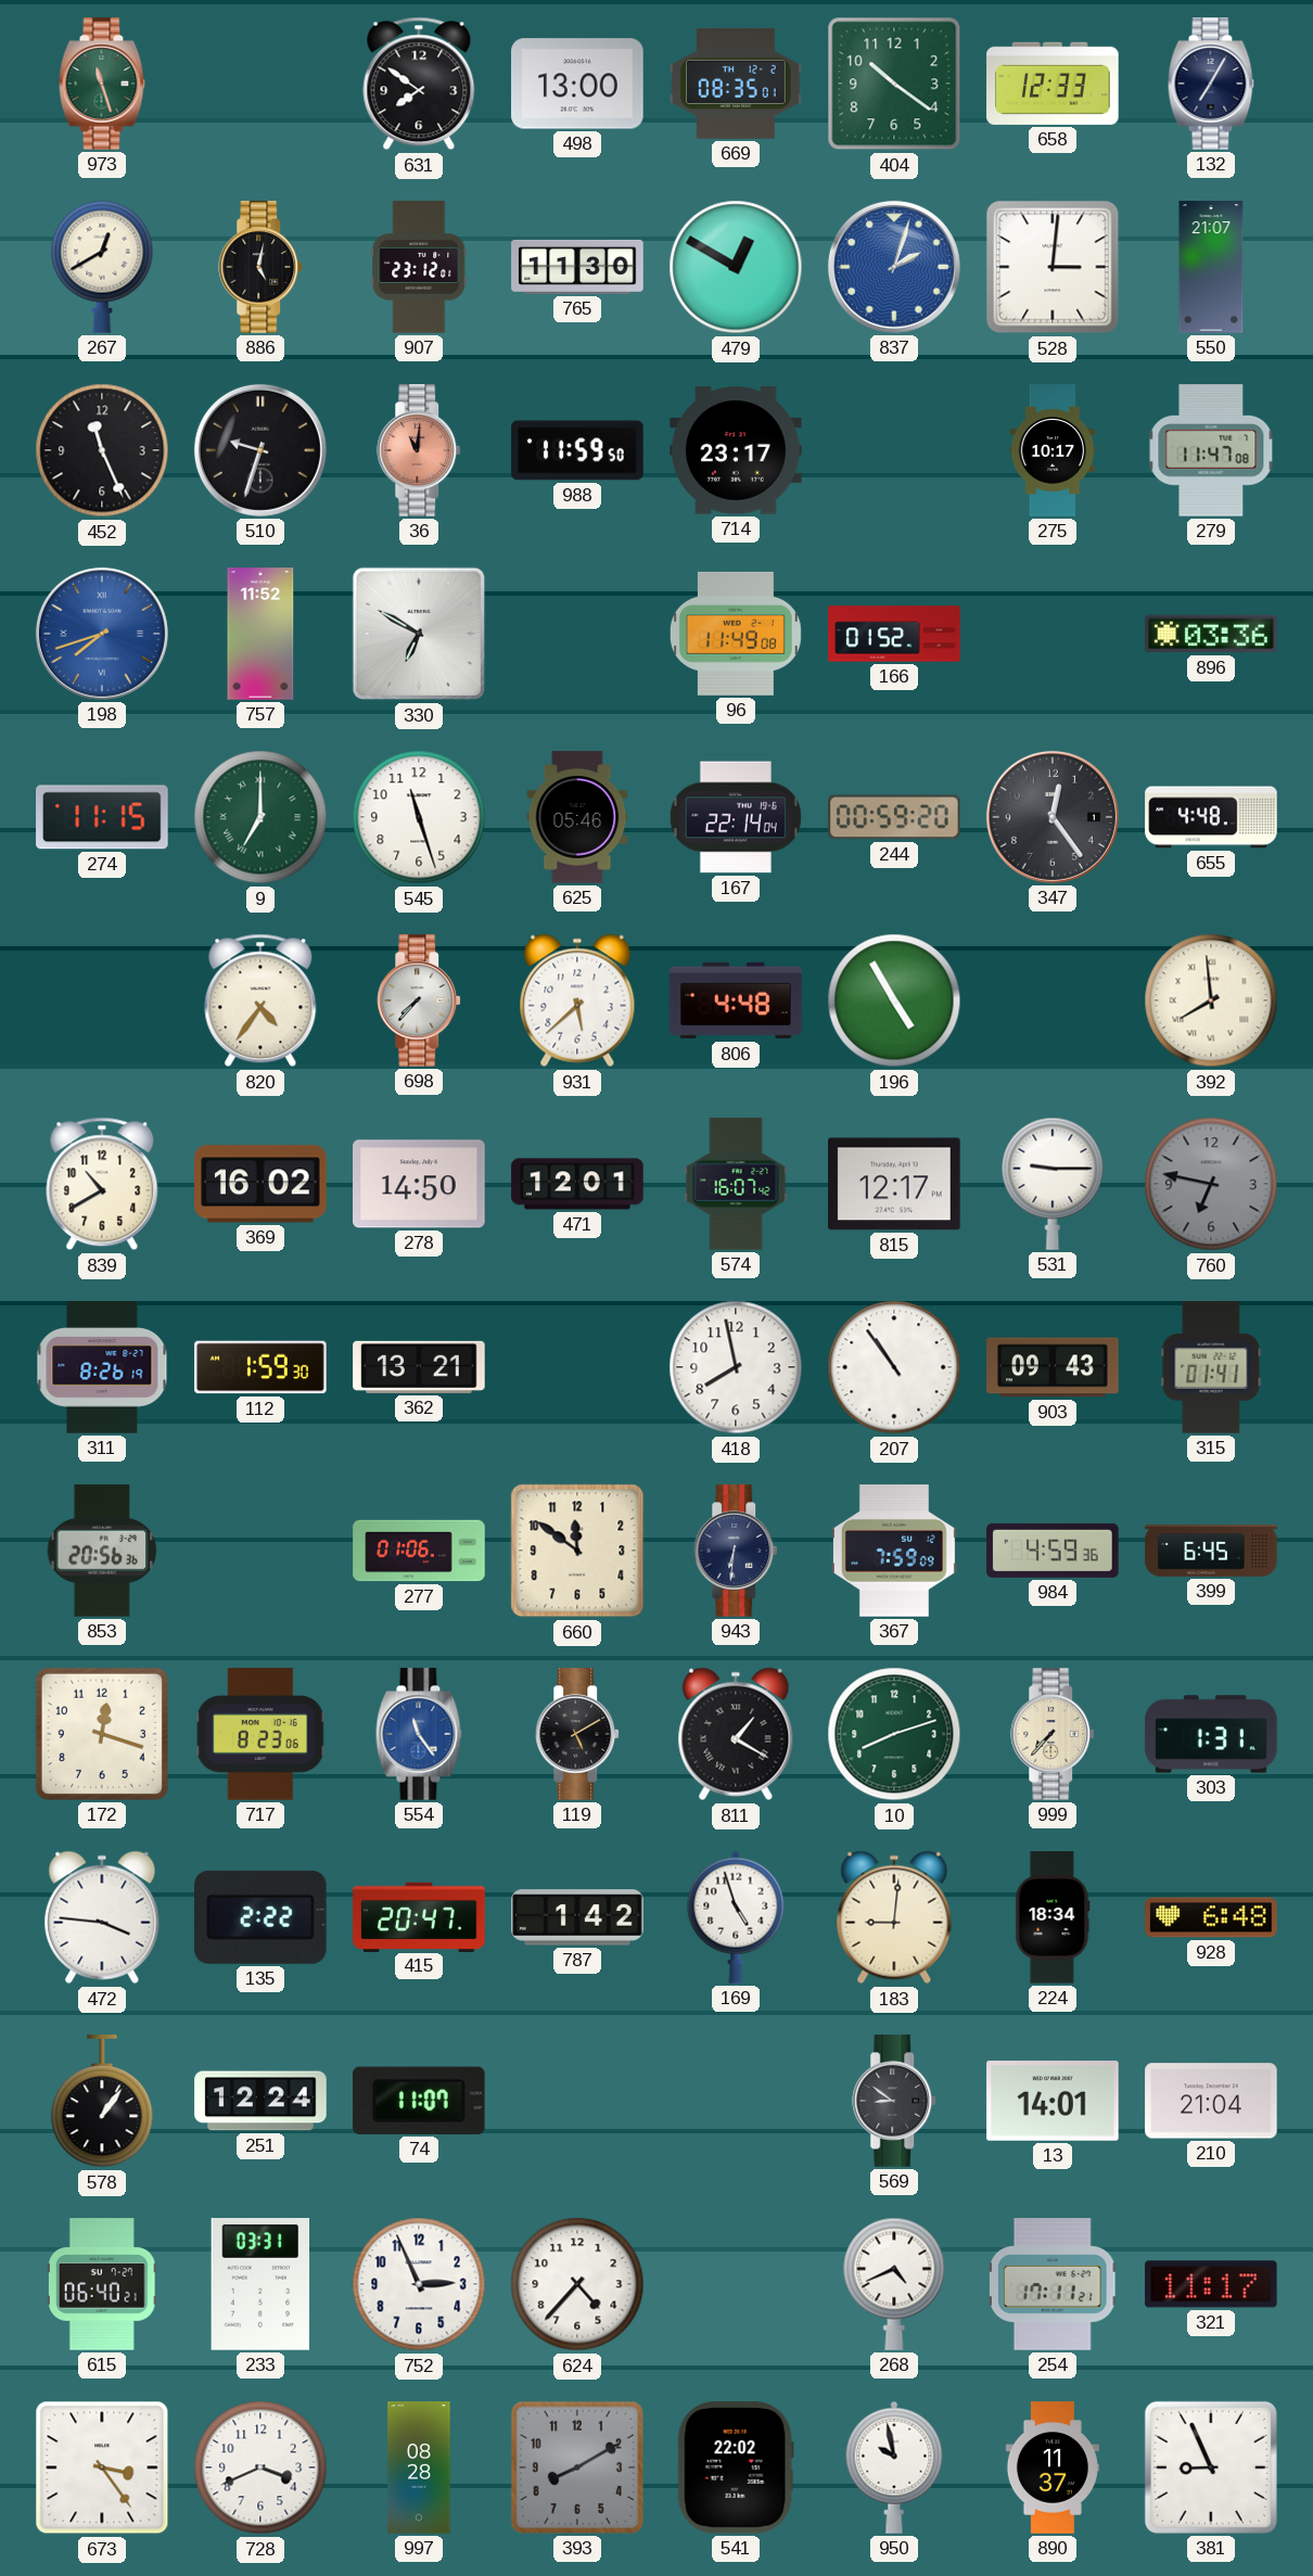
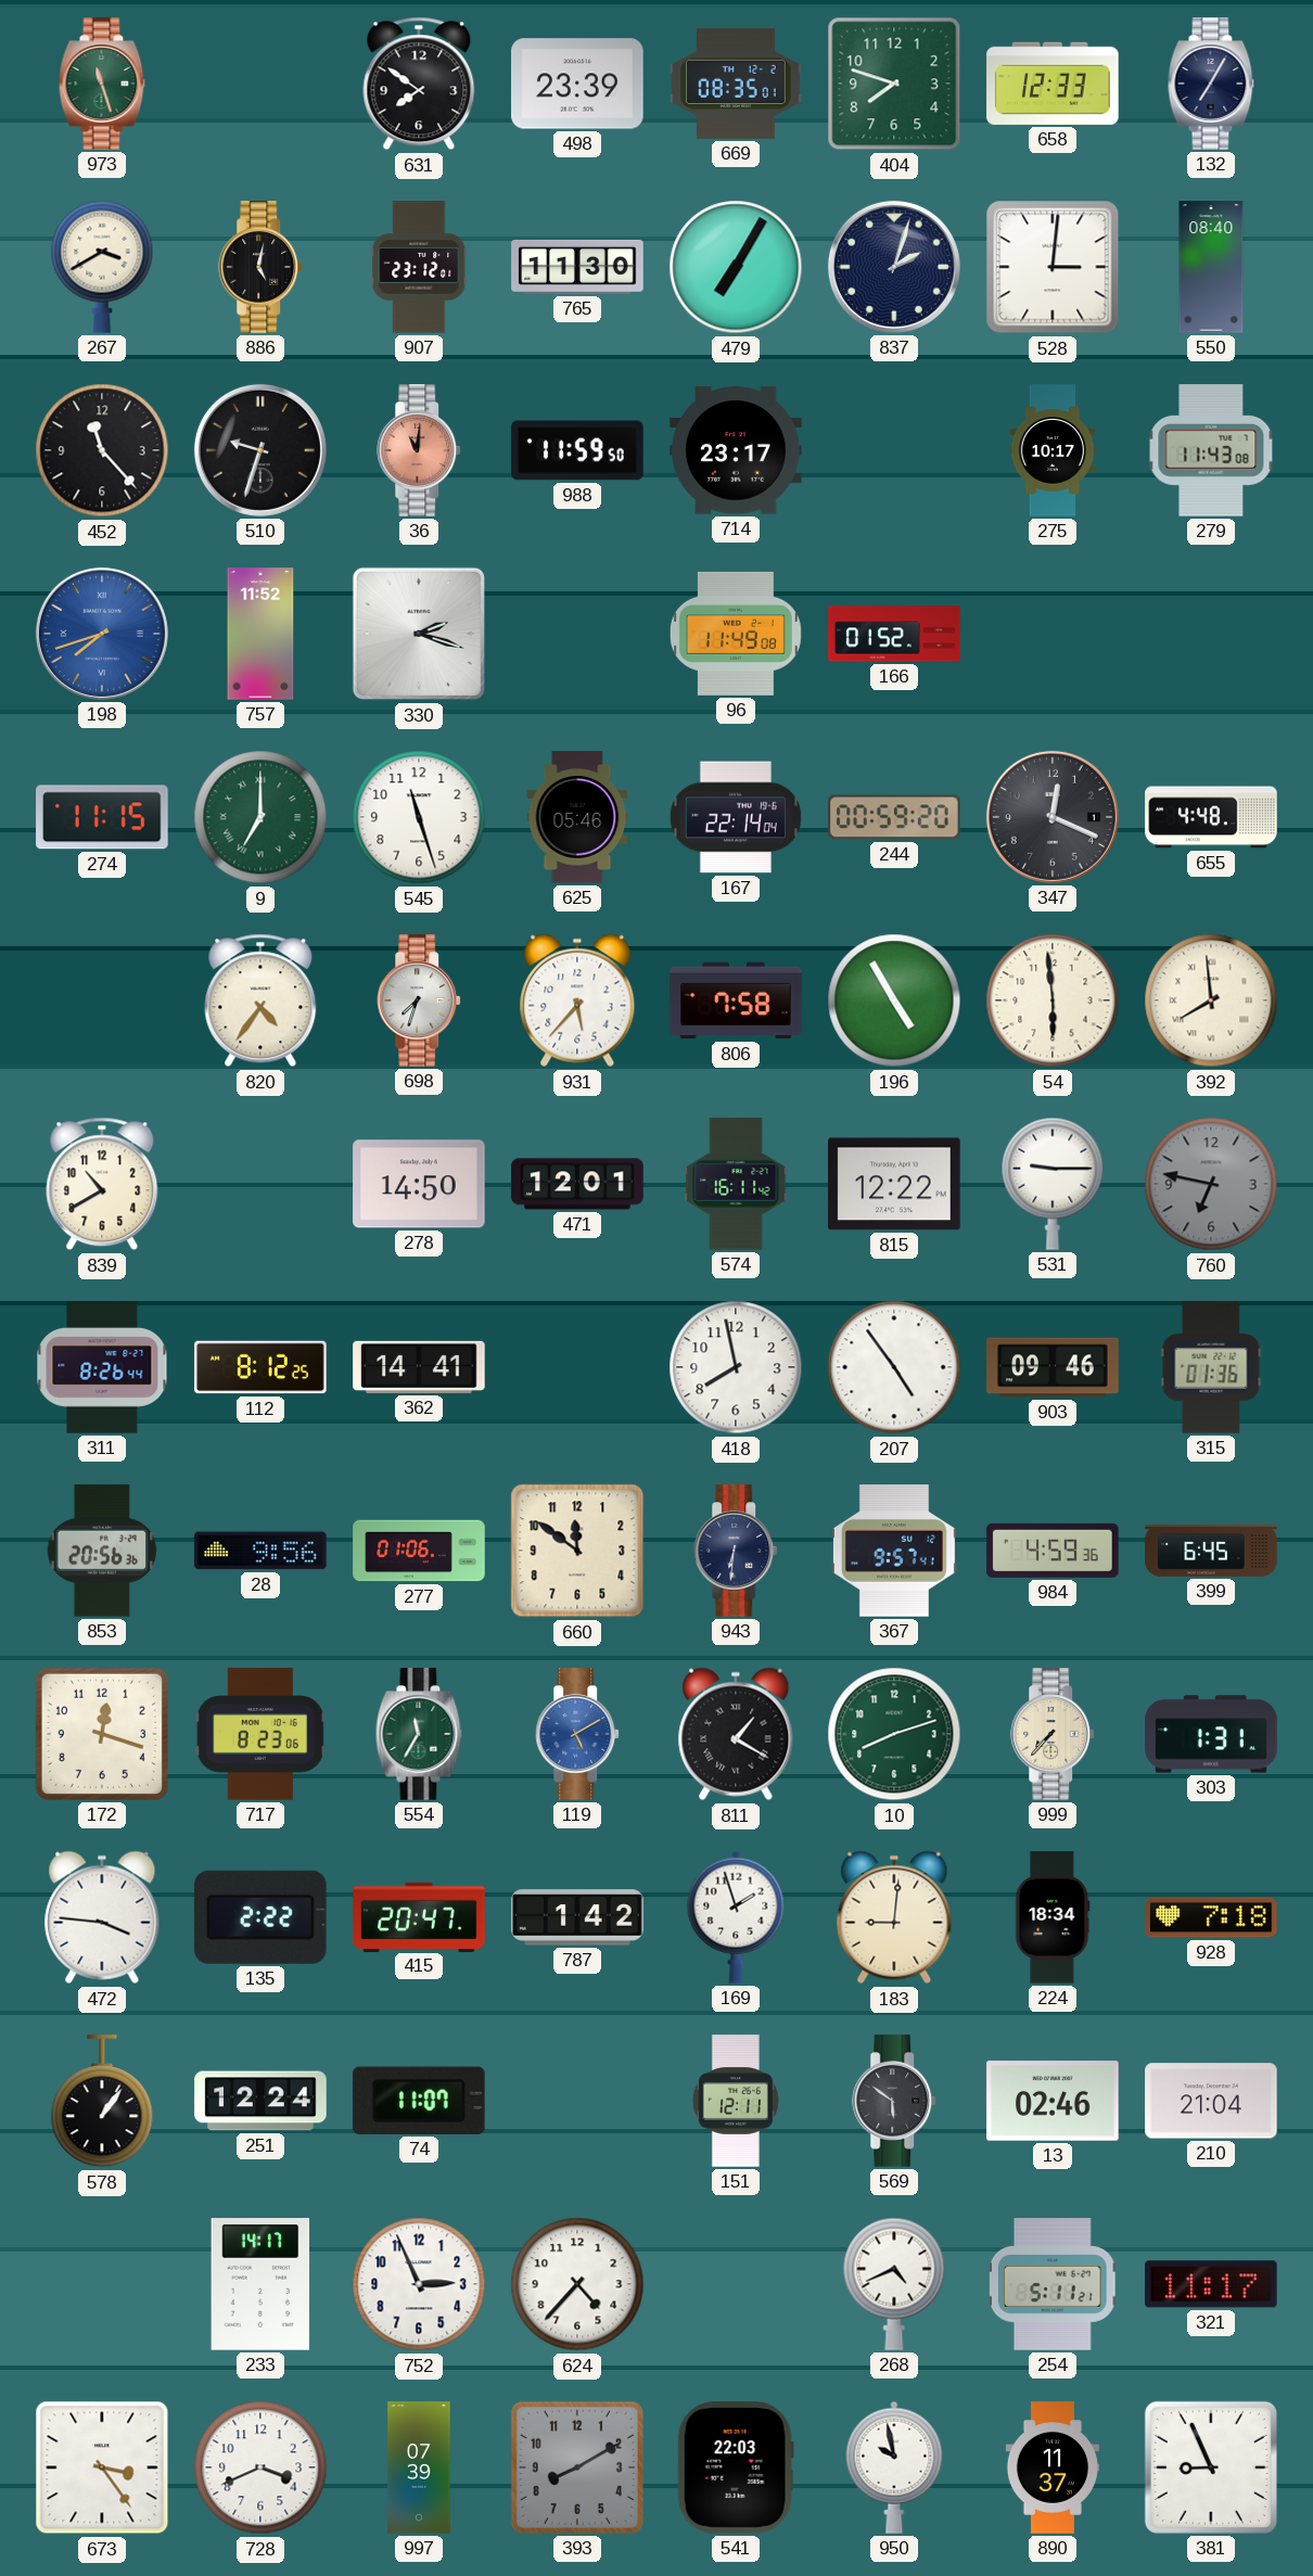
498: 13:00 -> 23:39 (577, 84)
404: 10:21 -> 7:48 (894, 84)
267: 12:40 -> 3:40 (102, 267)
479: 12:50 -> 7:05 (736, 267)
837 dial: blue -> navy (894, 267)
550: 21:07 -> 08:40 (1211, 267)
452: 11:26 -> 11:23 (102, 450)
279: 11:47 -> 11:43 (1211, 450)
330: 6:50 -> 2:18 (419, 634)
896: 03:36 -> none (1211, 634)
347: 12:24 -> 12:19 (1053, 817)
698: 7:37 -> 7:33 (420, 1000)
931: 5:38 -> 5:37 (577, 1000)
806: 4:48 -> 7:58 (736, 1000)
54: none -> 5:59 (1053, 1000)
369: 16:02 -> none (260, 1184)
574: 16:07 -> 16:11 (736, 1184)
815: 12:17 -> 12:22 (894, 1184)
311: 8:26:19 -> 8:26:44 (102, 1367)
112: 1:59 -> 8:12 (260, 1367)
362: 13:21 -> 14:41 (419, 1367)
207: 10:54 -> 4:54 (894, 1367)
903: 09:43 -> 09:46 (1053, 1367)
315: 01:41 -> 01:36 (1211, 1367)
28: none -> 9:56 (260, 1551)
367: 7:59 -> 9:57 (894, 1551)
554: 11:24 -> 11:35 (419, 1734)
554 dial: blue -> green (419, 1734)
119 dial: black -> blue (578, 1734)
169: 4:57 -> 1:57 (736, 1917)
928: 6:48 -> 7:18 (1211, 1917)
151: none -> 12:11 (736, 2101)
569: 8:51 -> 5:51 (895, 2101)
13: 14:01 -> 02:46 (1053, 2101)
615: 06:40 -> none (102, 2284)
233: 03:31 -> 14:17 (260, 2284)
254: 17:11 -> 5:11 (1053, 2284)
997: 08:28 -> 07:39 (419, 2467)
541: 22:02 -> 22:03 (736, 2467)
